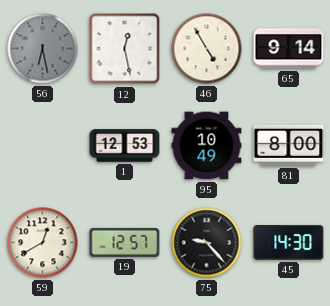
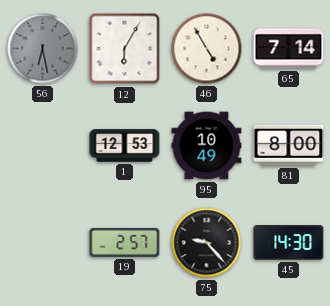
12: 12:28 -> 6:05 (125, 49)
65: 9:14 -> 7:14 (289, 49)
59: 12:40 -> none (43, 243)
19: 12:57 -> 2:57 (125, 242)
